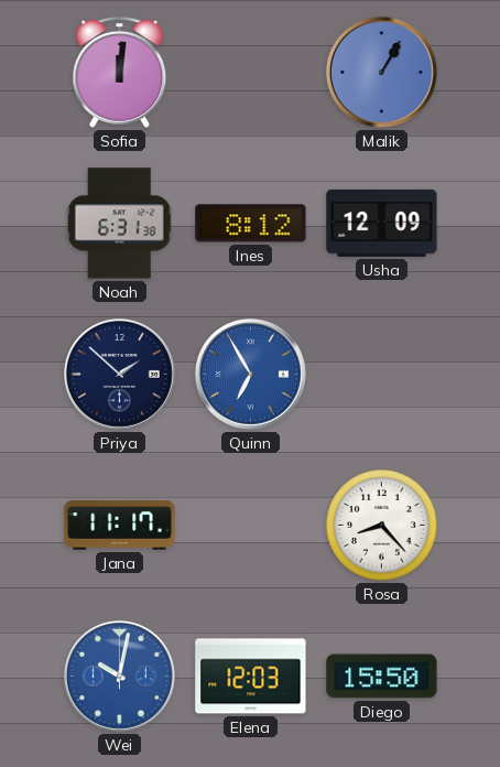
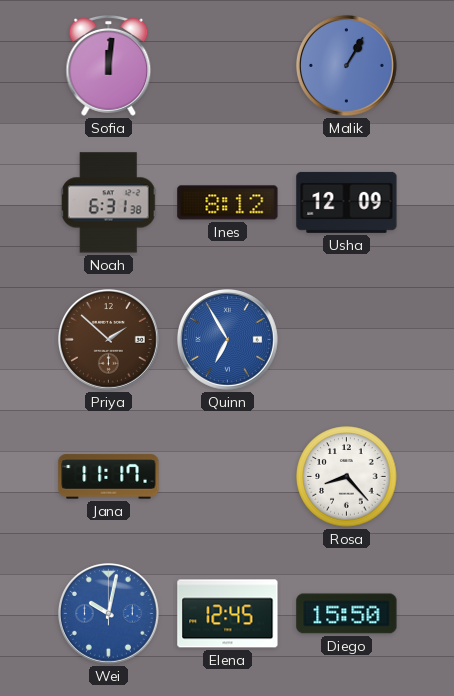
Priya dial: navy -> brown (109, 340)
Elena: 12:03 -> 12:45 (228, 614)
